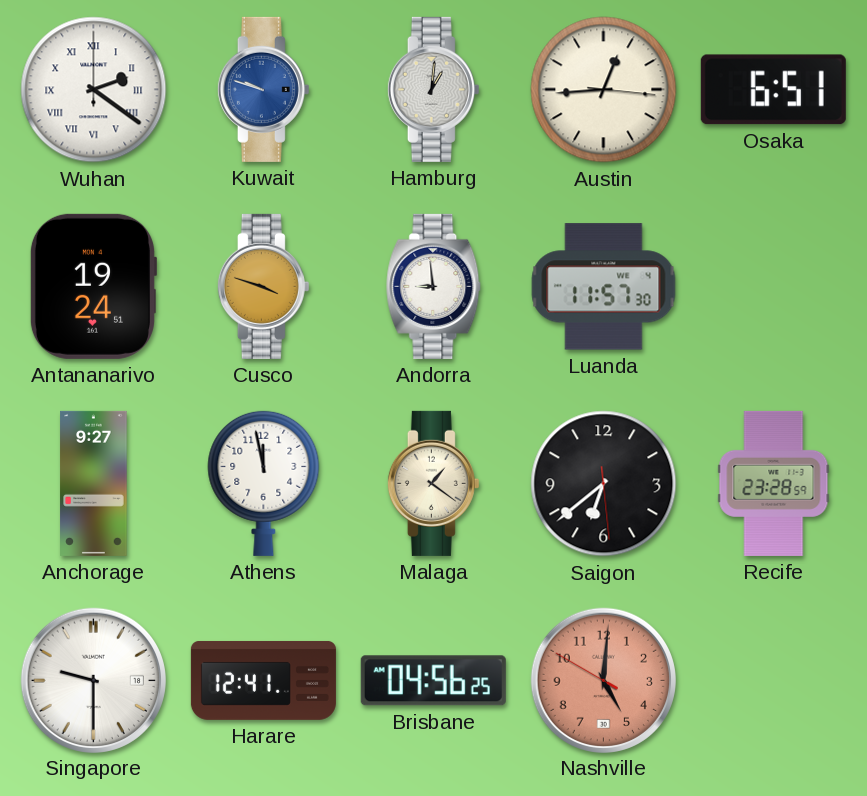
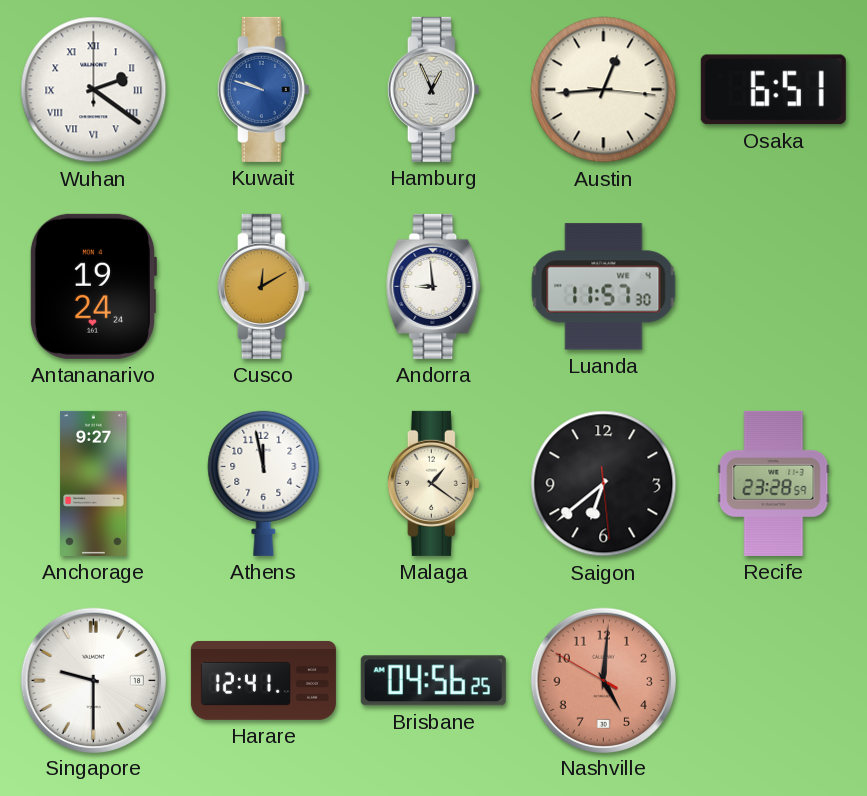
Hamburg: 1:01 -> 12:56 (433, 89)
Antananarivo: 19:24:51 -> 19:24:24 (93, 286)
Cusco: 3:48 -> 12:10 (263, 286)
